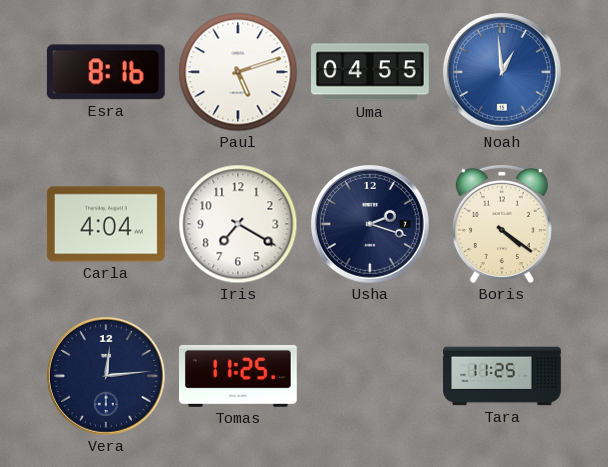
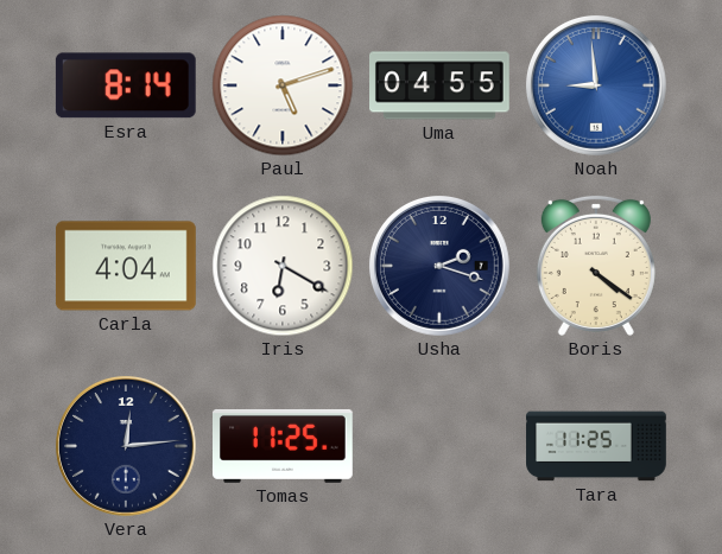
Esra: 8:16 -> 8:14 (126, 85)
Noah: 12:59 -> 8:59 (596, 85)
Iris: 7:20 -> 6:20 (283, 266)
